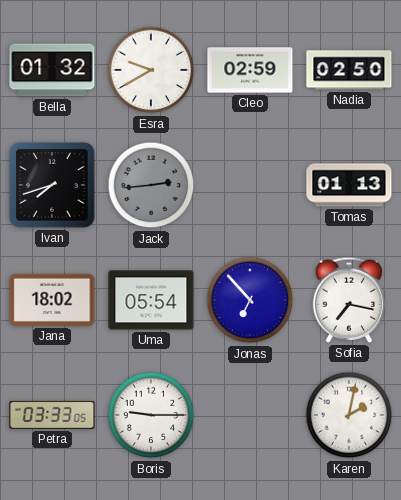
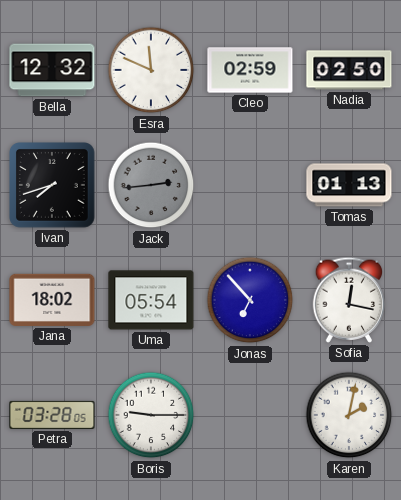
Bella: 01:32 -> 12:32 (52, 70)
Esra: 9:40 -> 11:49 (151, 70)
Sofia: 7:17 -> 12:17 (349, 300)
Petra: 03:33 -> 03:28 (52, 415)
